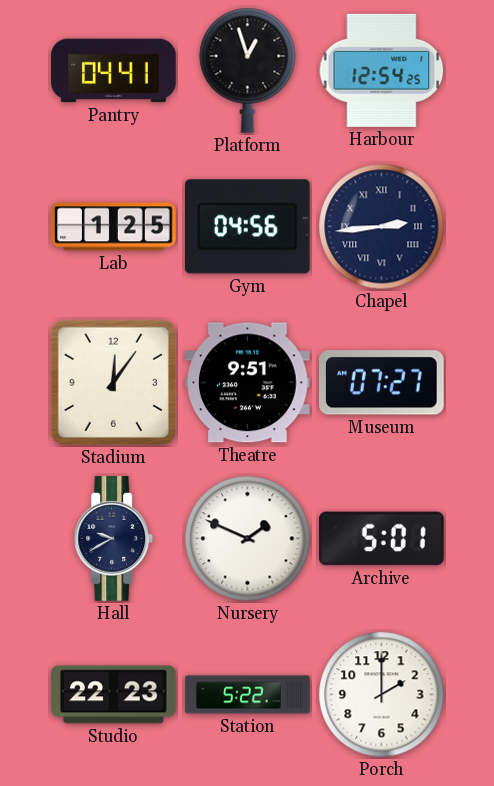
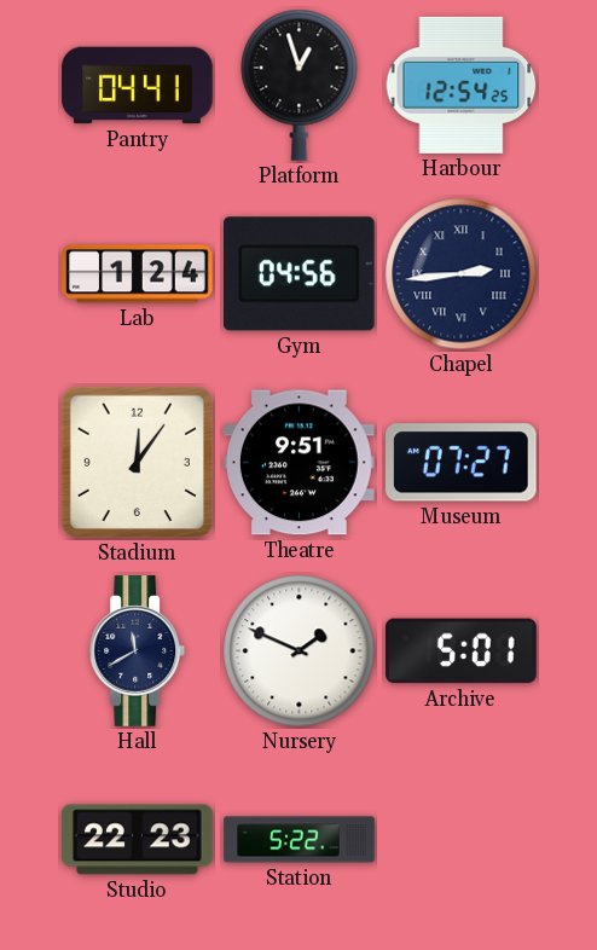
Lab: 1:25 -> 1:24 (138, 274)
Hall: 9:40 -> 11:40 (138, 651)
Porch: 2:00 -> none (382, 695)
